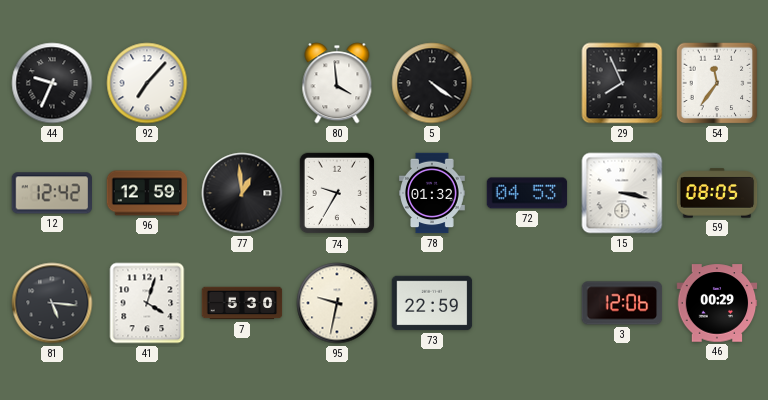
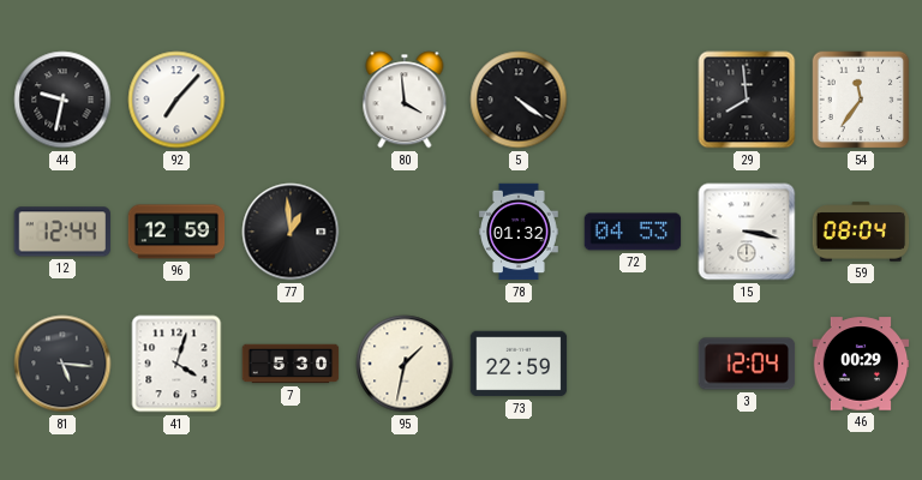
44: 9:34 -> 9:32 (62, 100)
29: 7:56 -> 7:59 (747, 100)
12: 12:42 -> 12:44 (61, 232)
74: 9:35 -> none (337, 193)
59: 08:05 -> 08:04 (861, 232)
95: 9:32 -> 1:32 (405, 364)
3: 12:06 -> 12:04 (747, 364)
